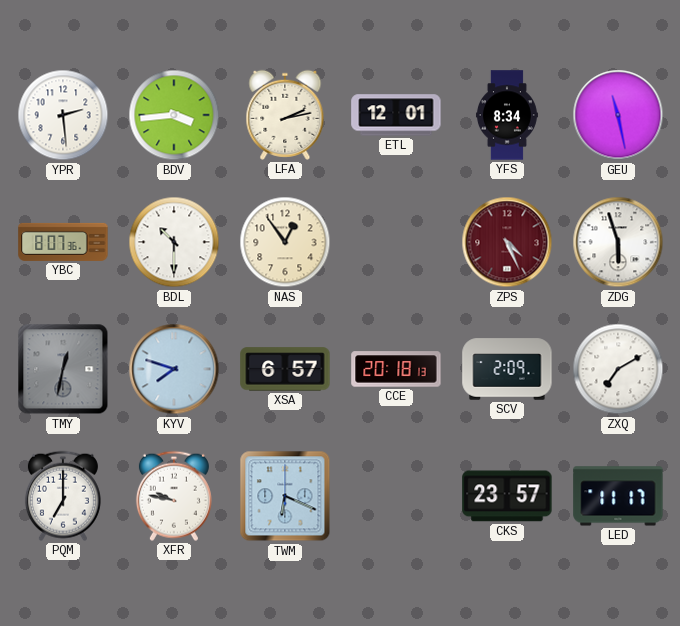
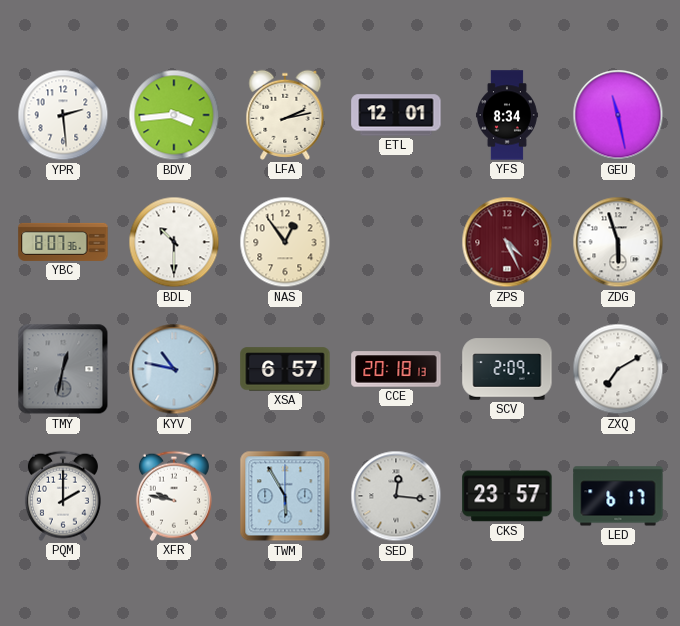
KYV: 7:48 -> 10:47 (174, 369)
PQM: 7:00 -> 2:00 (63, 496)
TWM: 6:19 -> 5:55 (285, 496)
SED: none -> 12:16 (396, 496)
LED: 11:17 -> 6:17 (618, 496)
